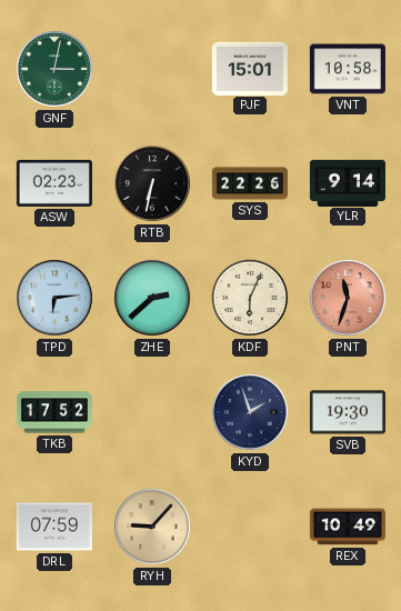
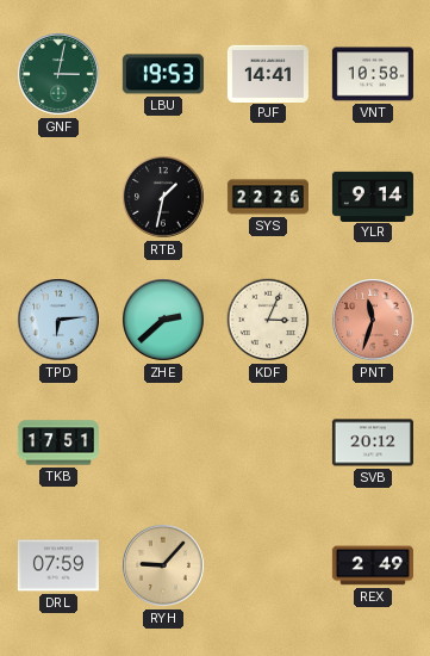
LBU: none -> 19:53 (163, 74)
PJF: 15:01 -> 14:41 (268, 73)
ASW: 02:23 -> none (54, 183)
RTB: 6:32 -> 1:32 (164, 198)
KDF: 6:04 -> 3:04 (268, 320)
TKB: 17:52 -> 17:51 (58, 443)
KYD: 1:57 -> none (251, 413)
SVB: 19:30 -> 20:12 (373, 443)
REX: 10:49 -> 2:49 (373, 565)
